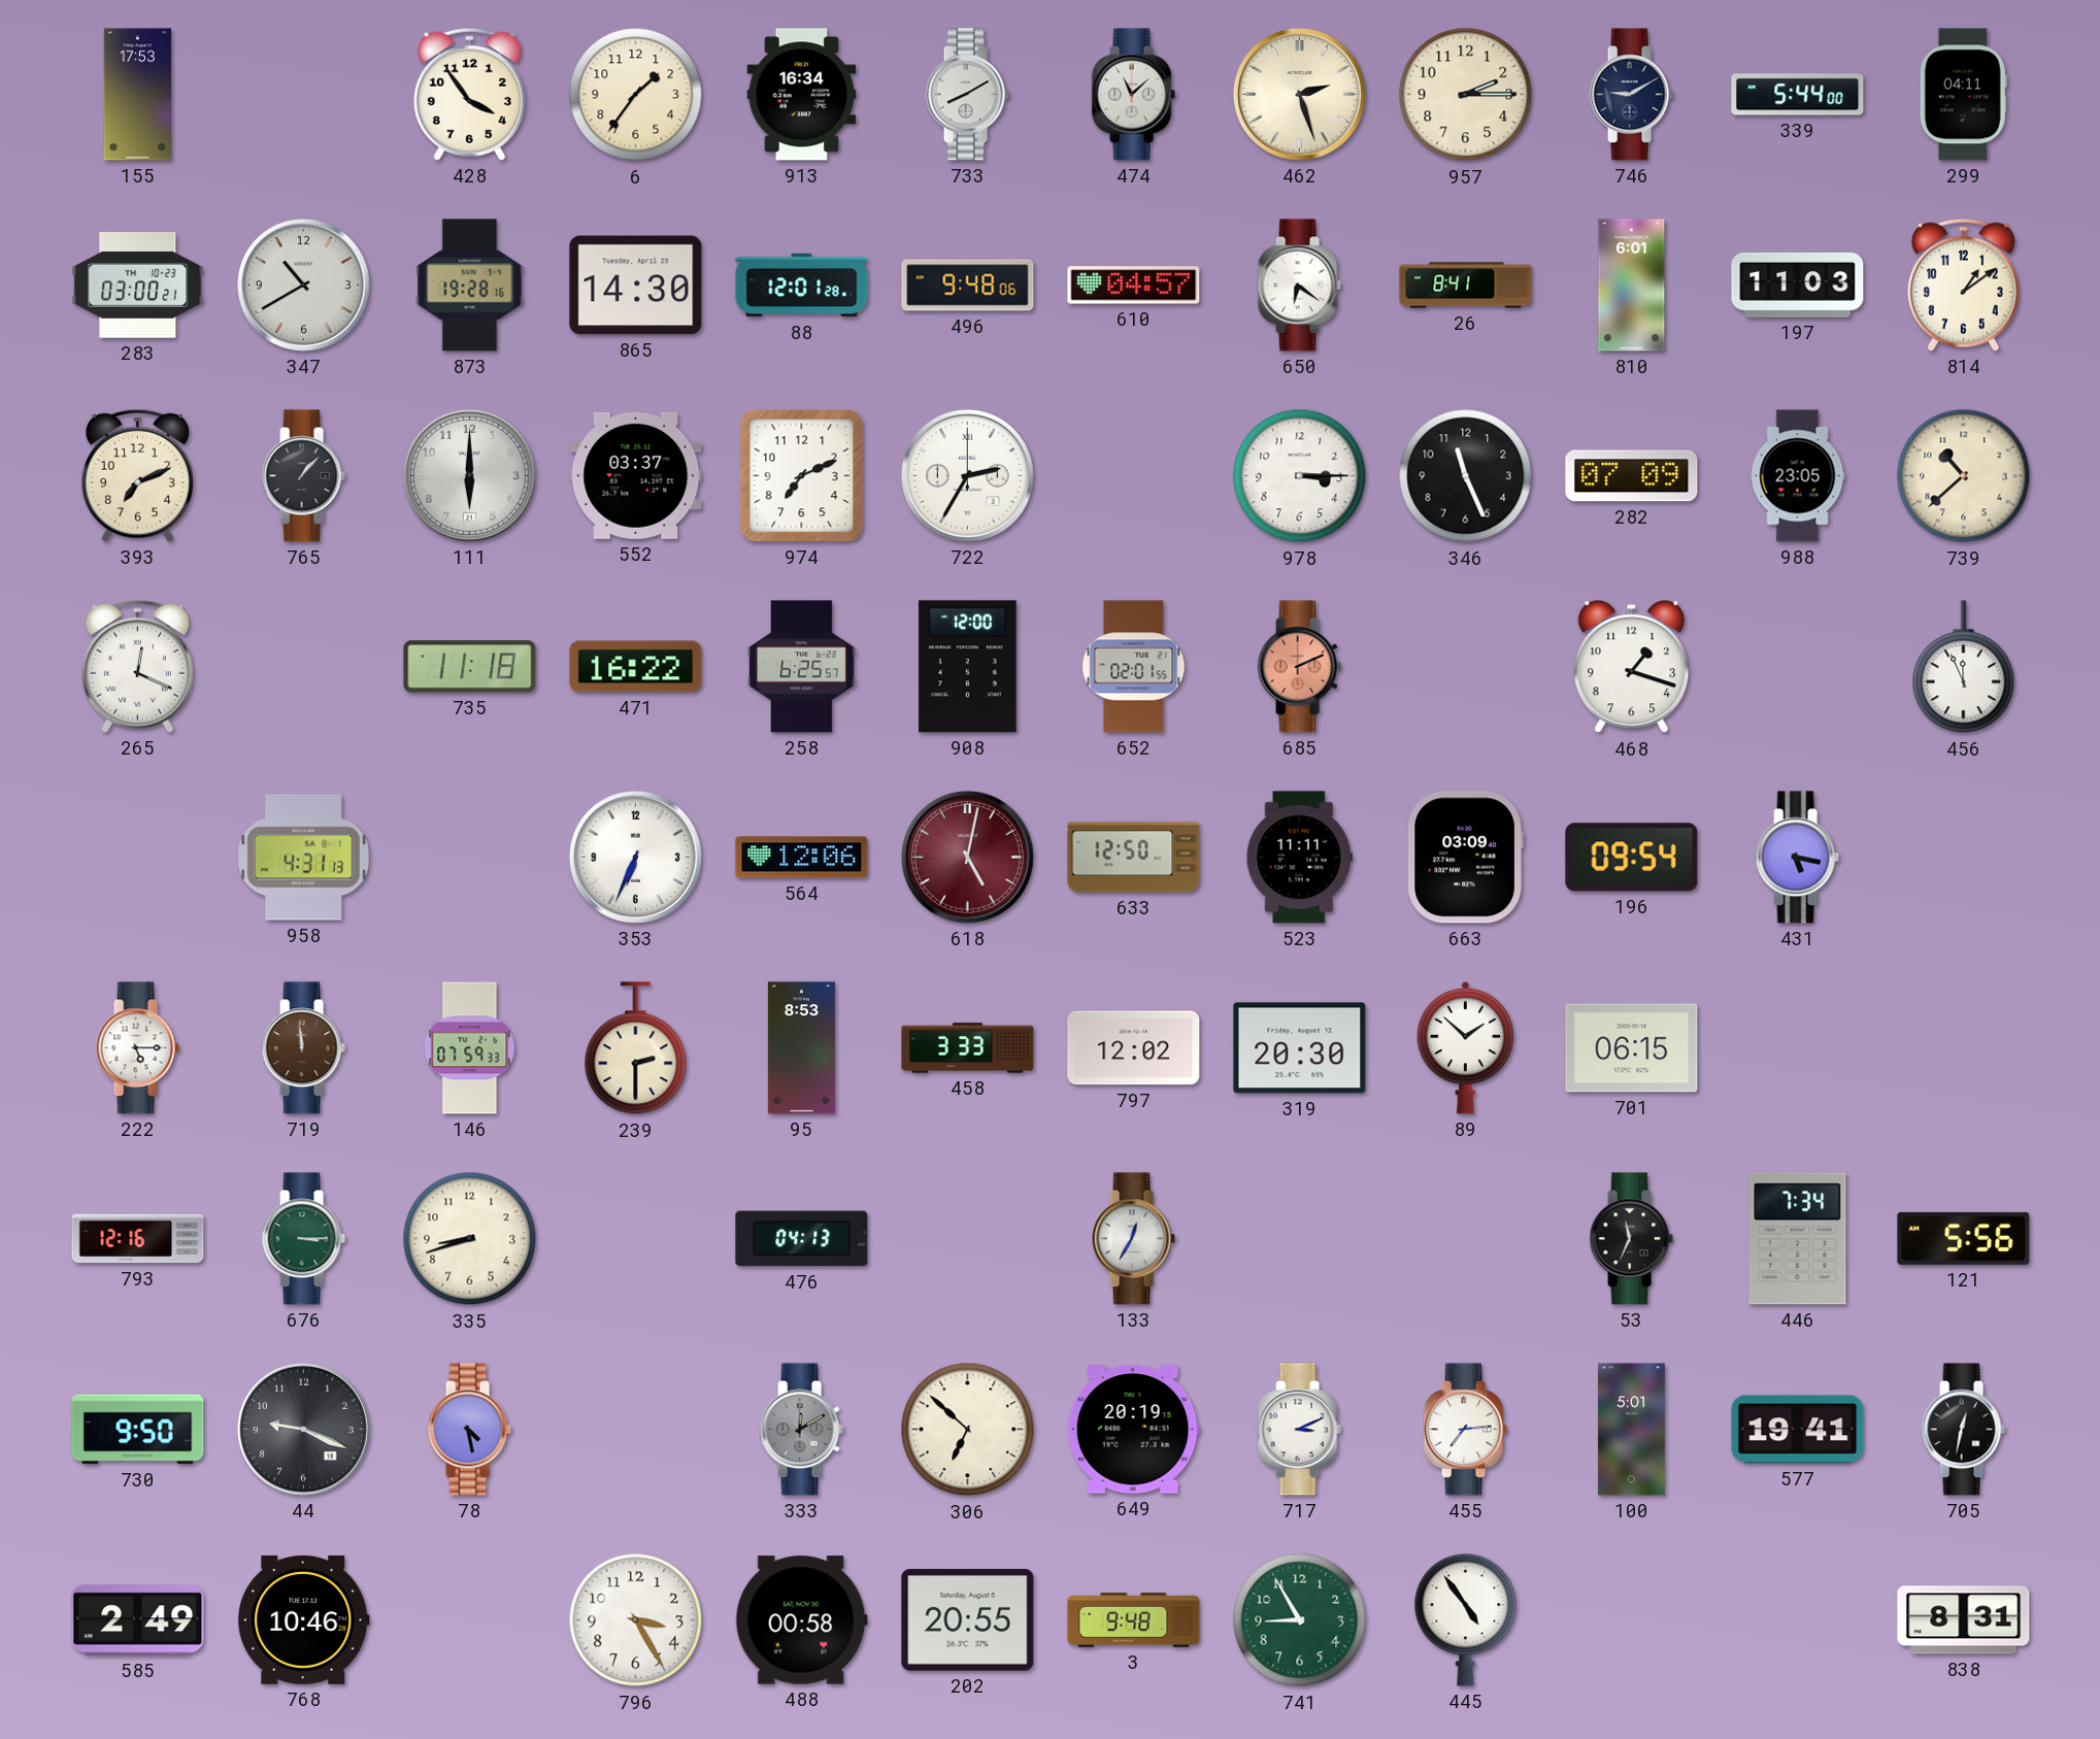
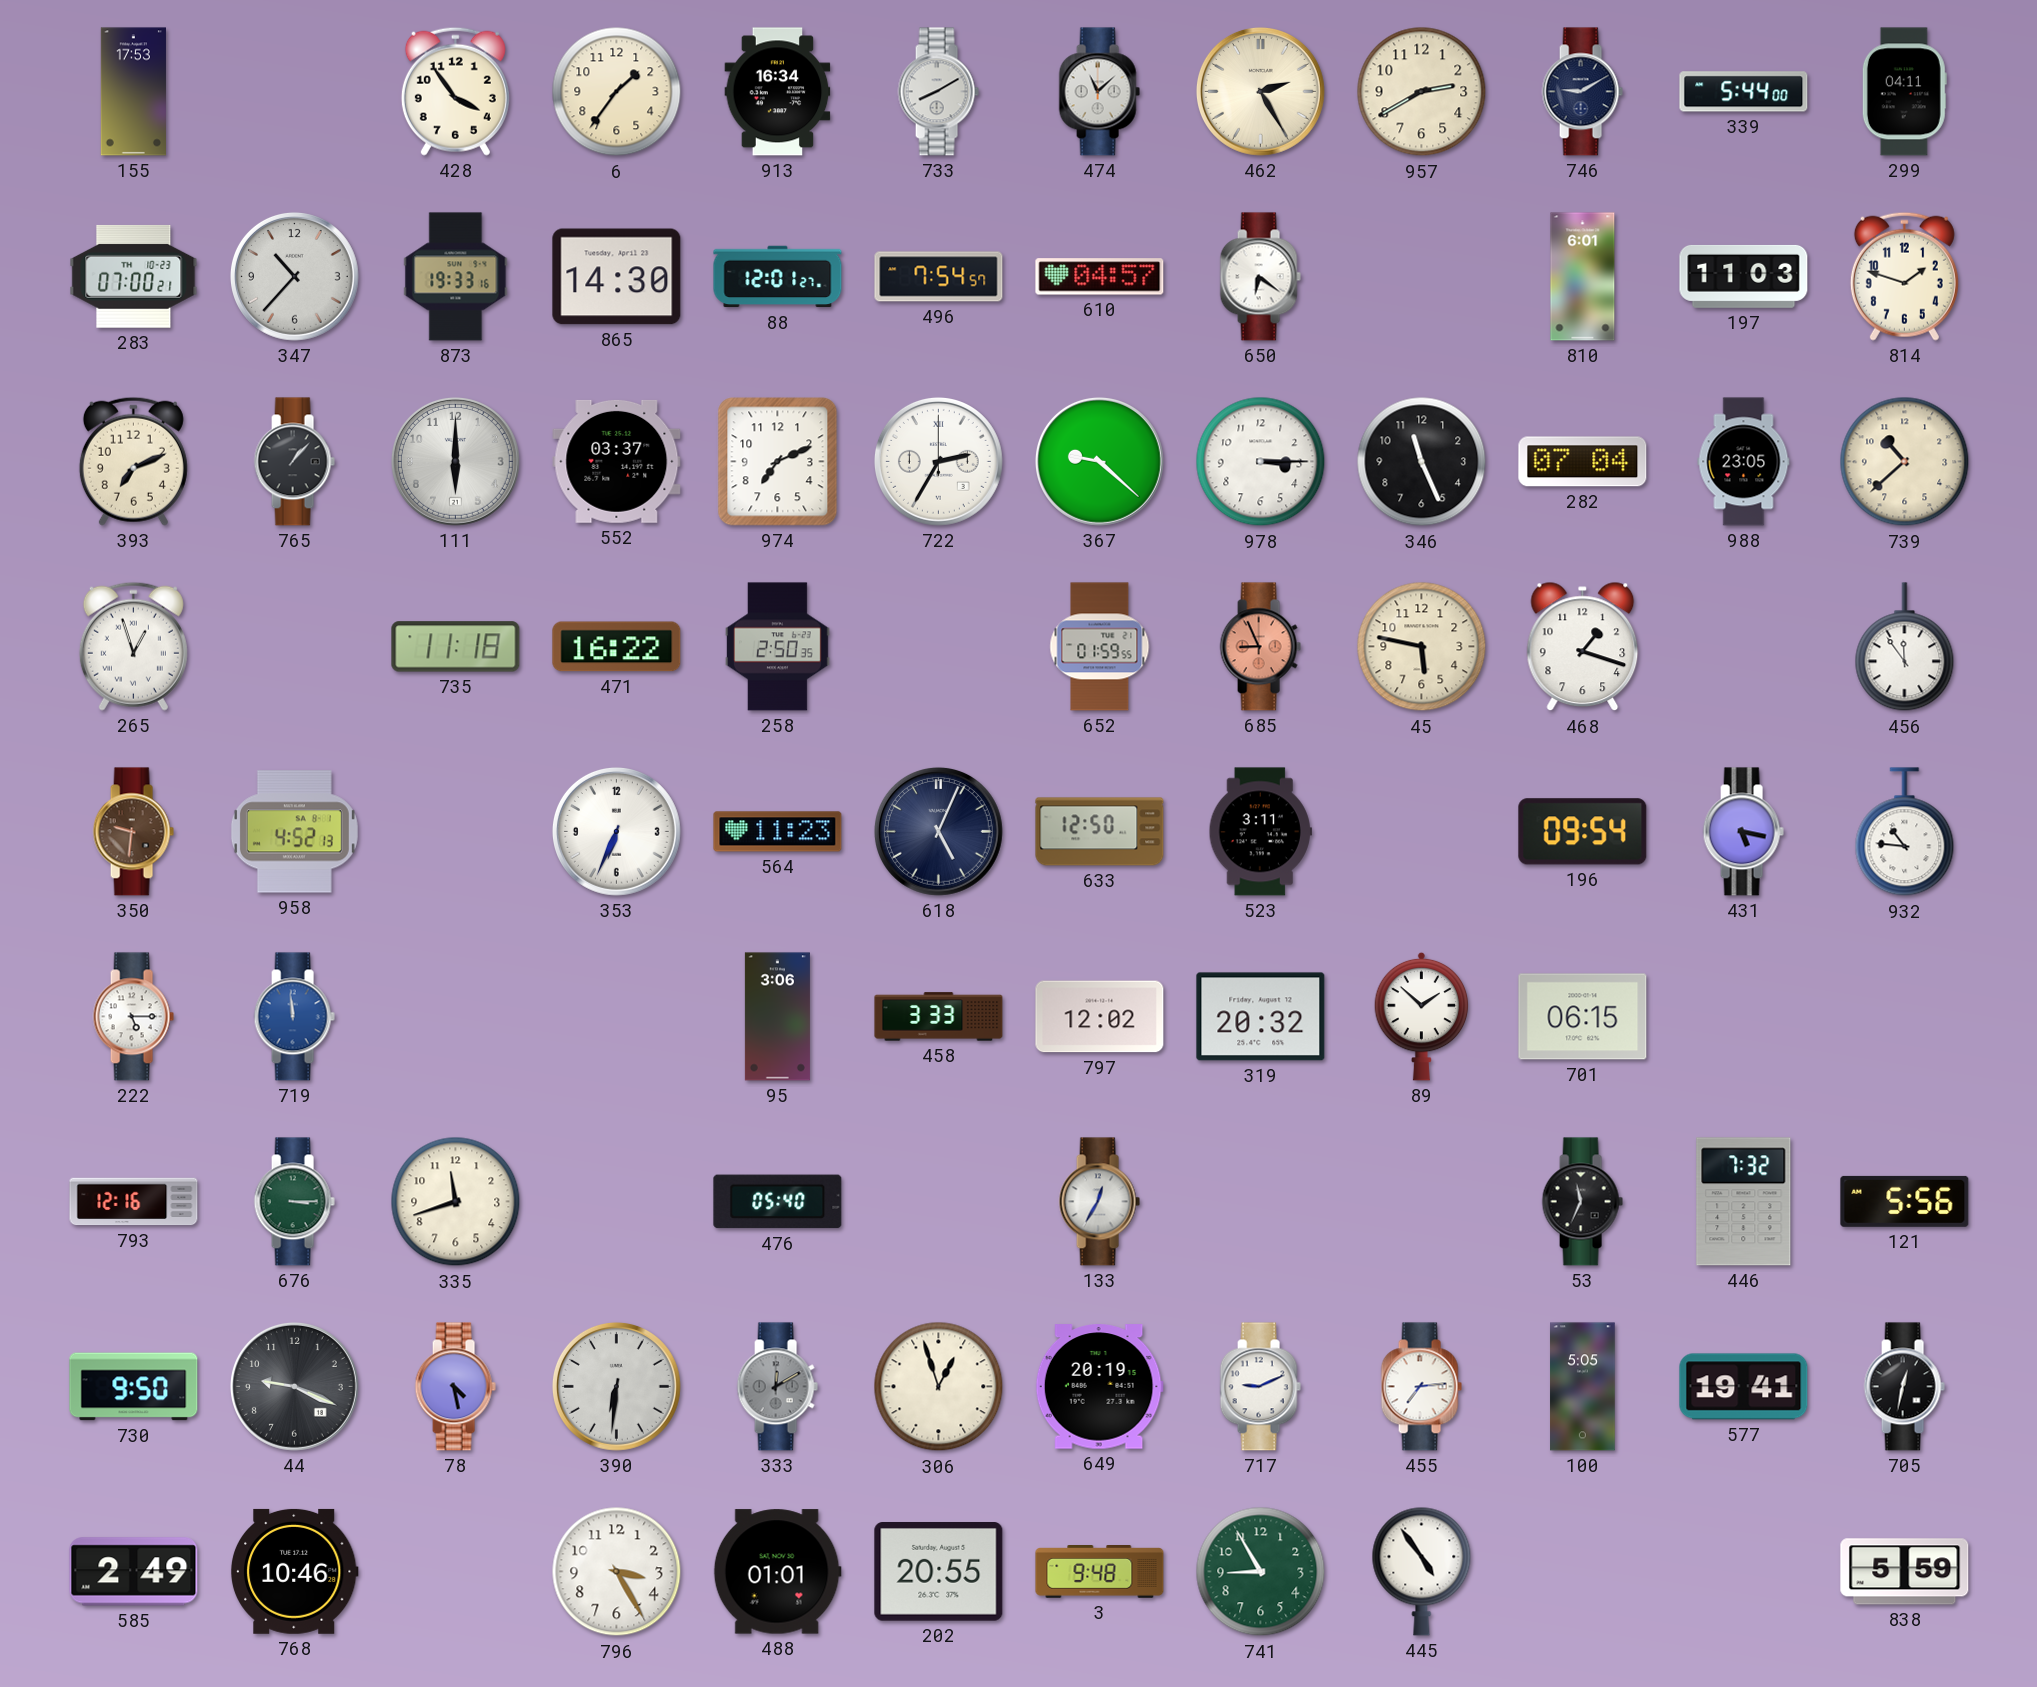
462: 2:27 -> 2:25 (1260, 91)
957: 2:15 -> 2:40 (1422, 92)
283: 03:00 -> 07:00 (134, 276)
347: 10:40 -> 10:37 (294, 276)
873: 19:28 -> 19:33 (456, 277)
88: 12:01:28 -> 12:01:27 (778, 277)
496: 9:48 -> 7:54 (939, 277)
26: 8:41 -> none (1466, 286)
814: 1:09 -> 1:48 (1904, 276)
367: none -> 9:22 (1099, 461)
282: 07:09 -> 07:04 (1583, 462)
265: 12:19 -> 12:57 (133, 646)
258: 6:25 -> 2:50 (777, 647)
908: 12:00 -> none (968, 667)
652: 02:01 -> 01:59 (1100, 647)
685: 2:11 -> 8:56 (1260, 647)
45: none -> 5:47 (1422, 647)
456: 11:56 -> 11:54 (1905, 647)
350: none -> 9:31 (133, 832)
958: 4:31 -> 4:52 (294, 832)
564: 12:06 -> 11:23 (778, 832)
618: 5:02 -> 5:04 (938, 831)
618 dial: burgundy -> navy (938, 831)
523: 11:11 -> 3:11 (1260, 832)
663: 03:09 -> none (1465, 858)
932: none -> 10:46 (1905, 832)
719 dial: brown -> blue (294, 1017)
146: 07:59 -> none (470, 1048)
239: 2:30 -> none (636, 1048)
95: 8:53 -> 3:06 (777, 1017)
319: 20:30 -> 20:32 (1261, 1017)
335: 8:42 -> 11:42 (456, 1202)
476: 04:13 -> 05:40 (778, 1202)
446: 7:34 -> 7:32 (1744, 1202)
390: none -> 6:31 (616, 1386)
306: 6:52 -> 12:57 (939, 1387)
717: 3:11 -> 9:11 (1260, 1387)
100: 5:01 -> 5:05 (1583, 1387)
488: 00:58 -> 01:01 (777, 1572)
838: 8:31 -> 5:59 (1905, 1572)
